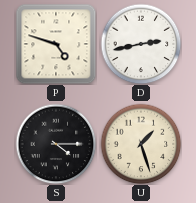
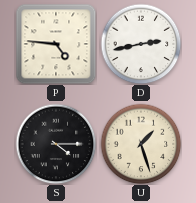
P: 4:48 -> 4:46 (56, 44)
